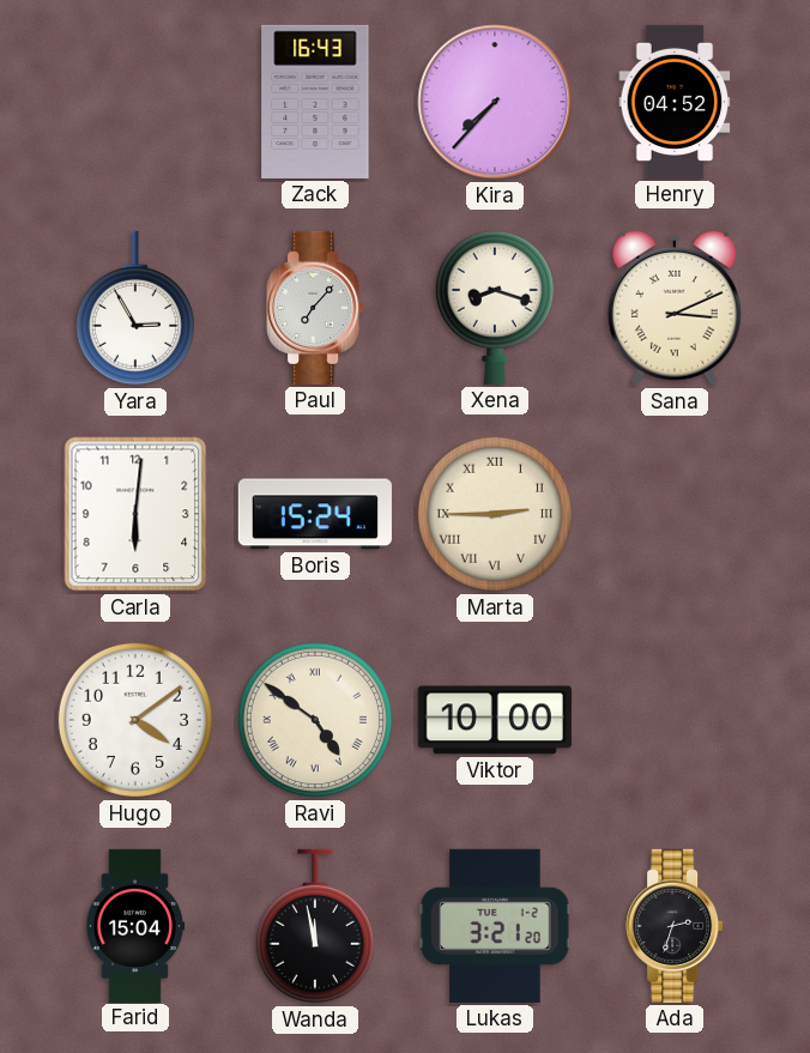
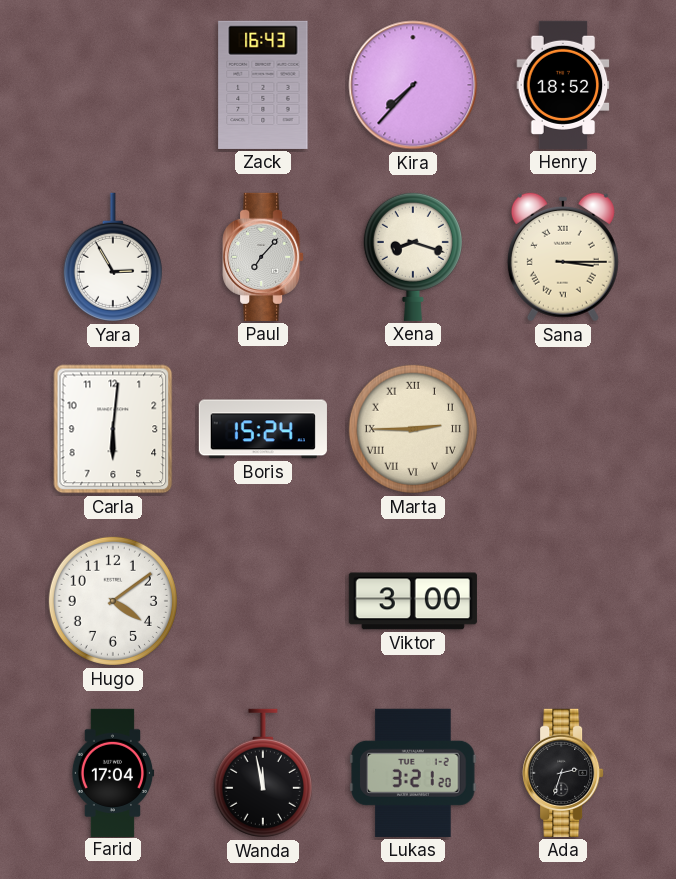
Henry: 04:52 -> 18:52 (563, 85)
Sana: 3:11 -> 3:15 (563, 257)
Ravi: 4:51 -> none (315, 720)
Viktor: 10:00 -> 3:00 (413, 601)
Farid: 15:04 -> 17:04 (113, 772)
